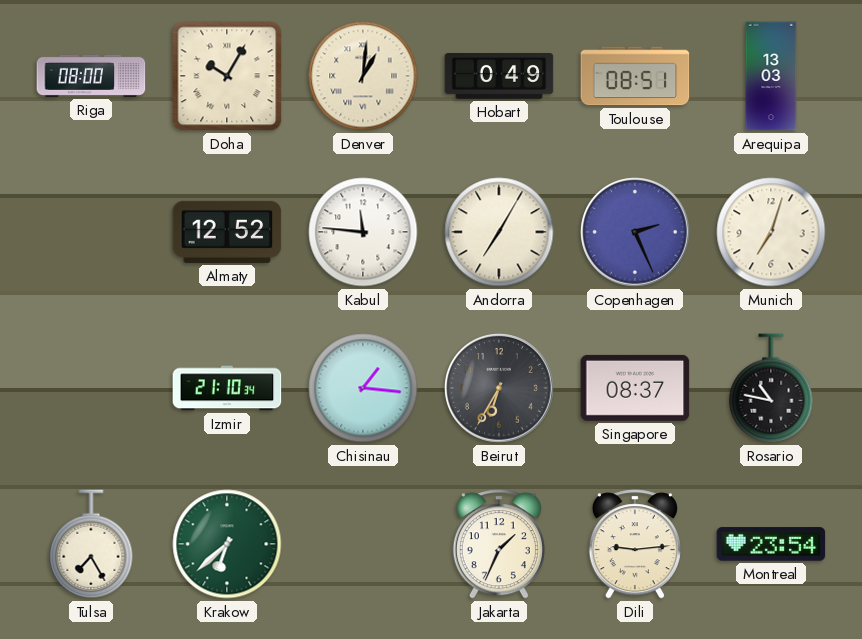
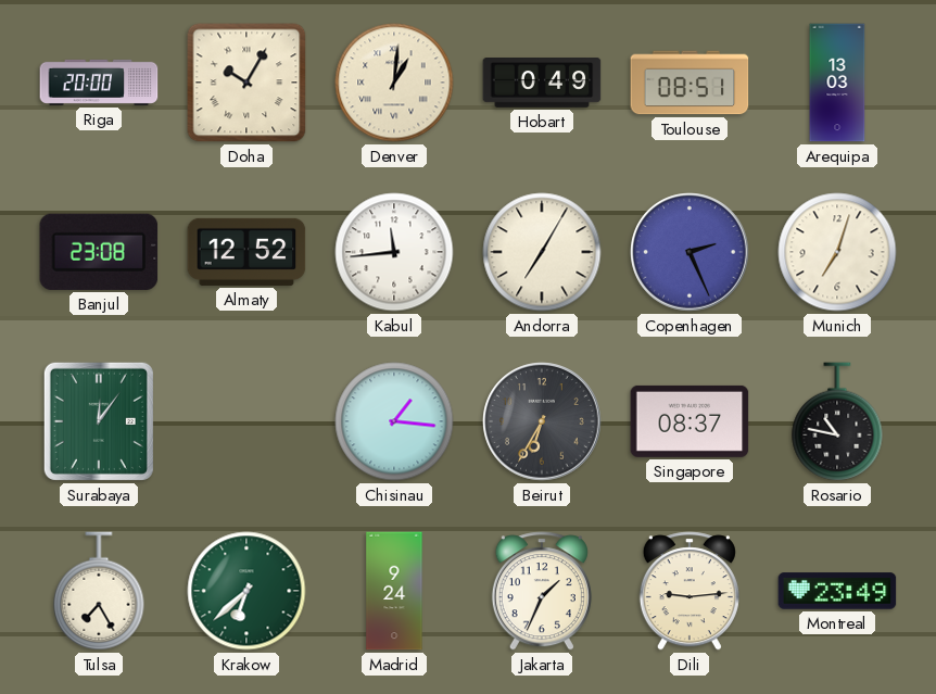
Riga: 08:00 -> 20:00 (99, 83)
Banjul: none -> 23:08 (99, 252)
Kabul: 11:46 -> 11:44 (394, 252)
Surabaya: none -> 12:06 (99, 421)
Izmir: 21:10 -> none (227, 388)
Madrid: none -> 9:24 (394, 591)
Montreal: 23:54 -> 23:49 (837, 591)
